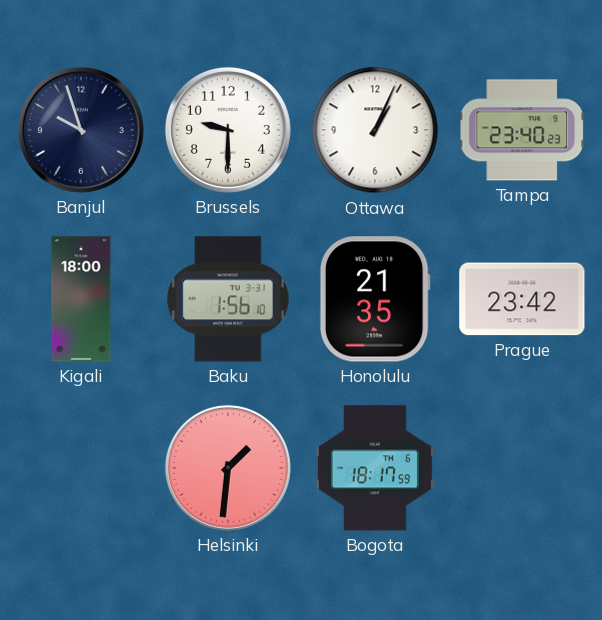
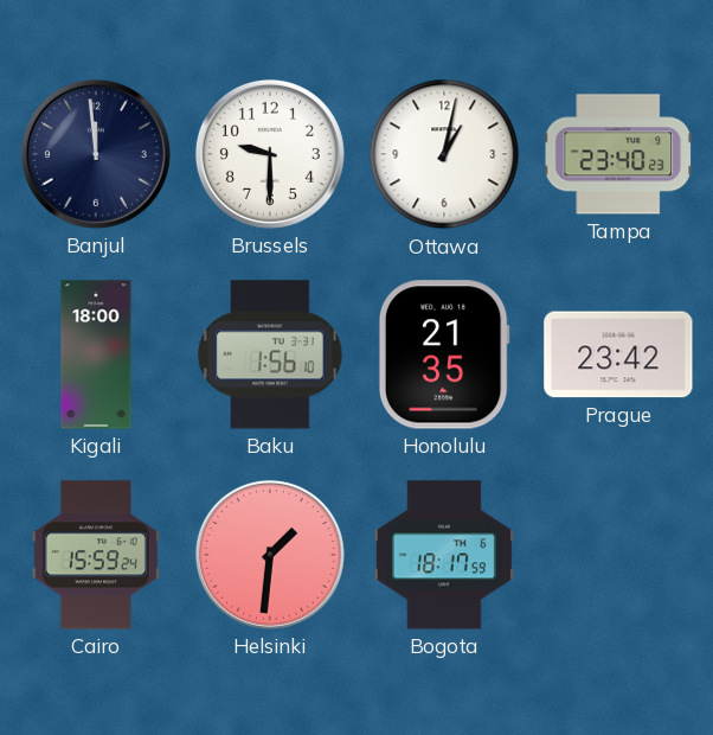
Banjul: 9:57 -> 11:59 (96, 154)
Ottawa: 1:04 -> 1:02 (444, 154)
Cairo: none -> 15:59 (96, 555)
